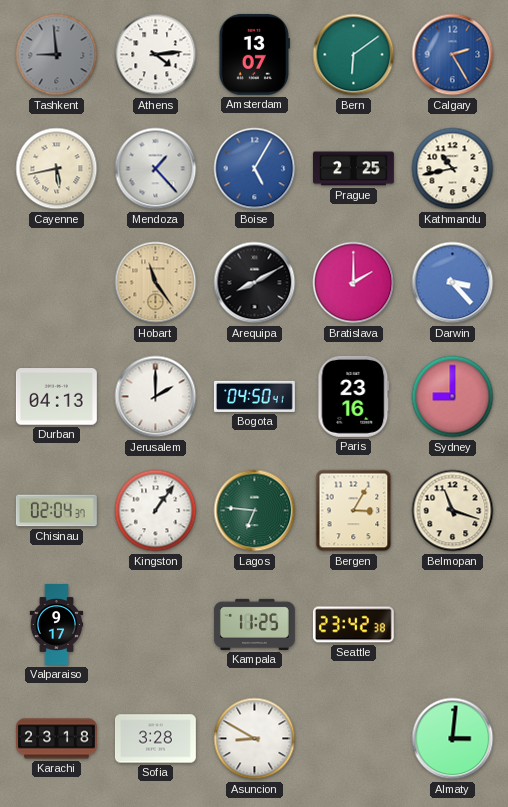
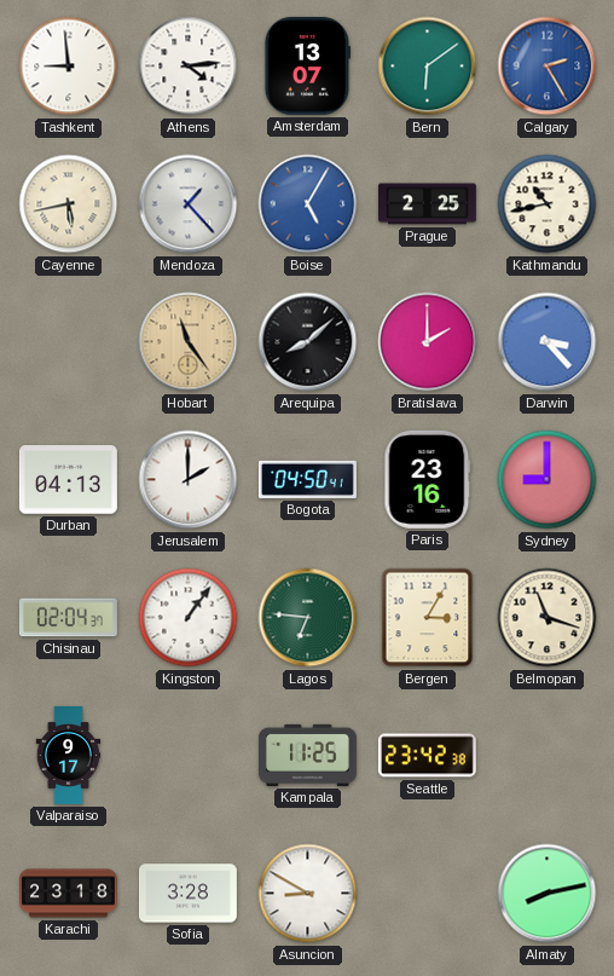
Tashkent dial: grey -> white (69, 67)
Arequipa: 8:10 -> 8:08 (308, 342)
Almaty: 3:01 -> 8:13 (548, 894)
